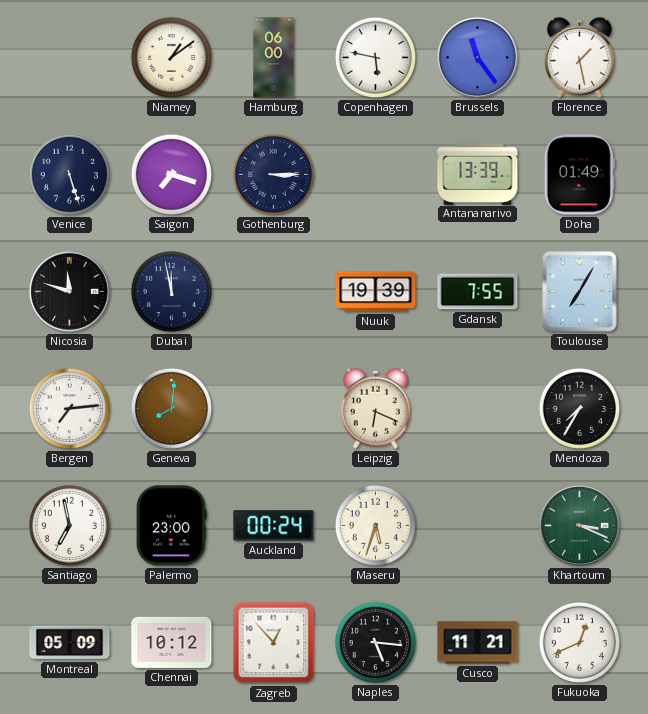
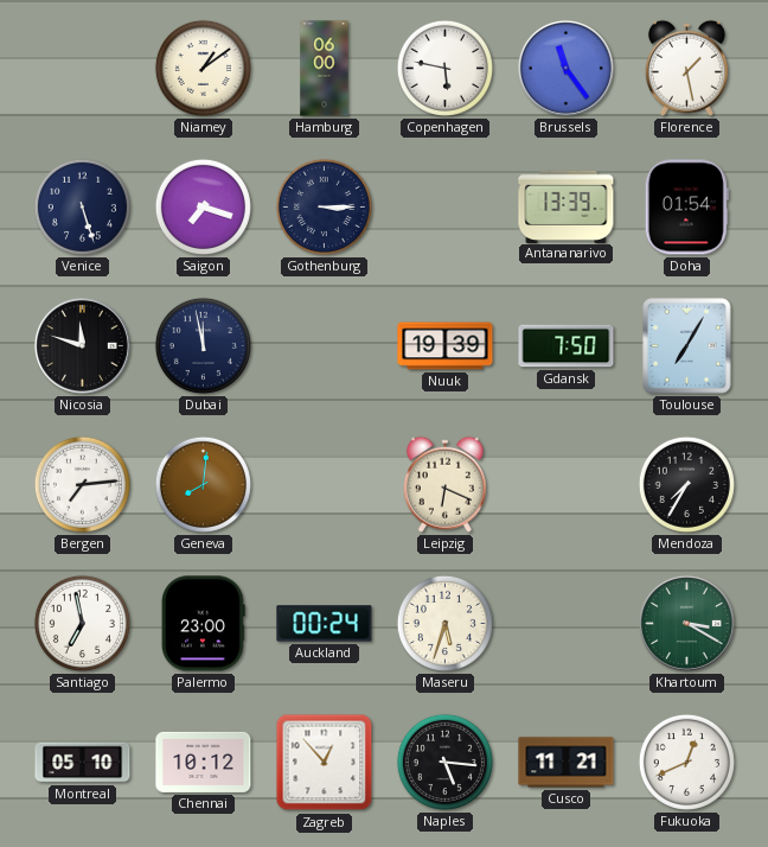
Doha: 01:49 -> 01:54 (686, 208)
Gdansk: 7:55 -> 7:50 (567, 346)
Khartoum: 3:19 -> 3:20 (686, 623)
Montreal: 05:09 -> 05:10 (83, 763)
